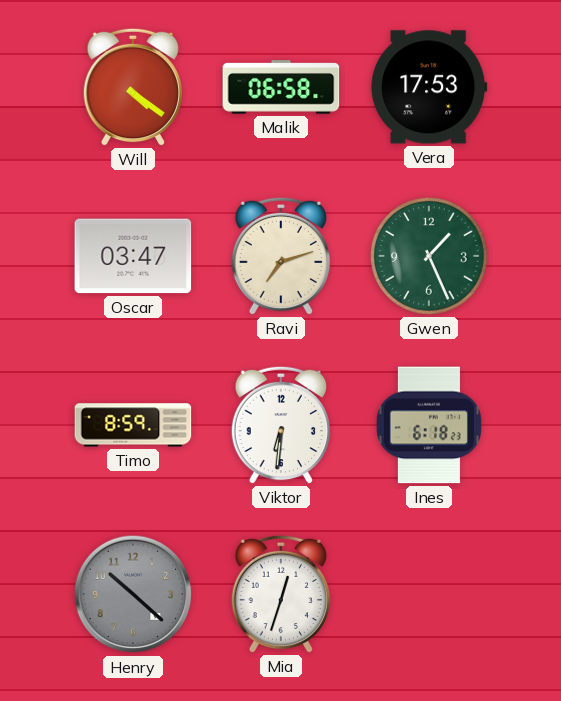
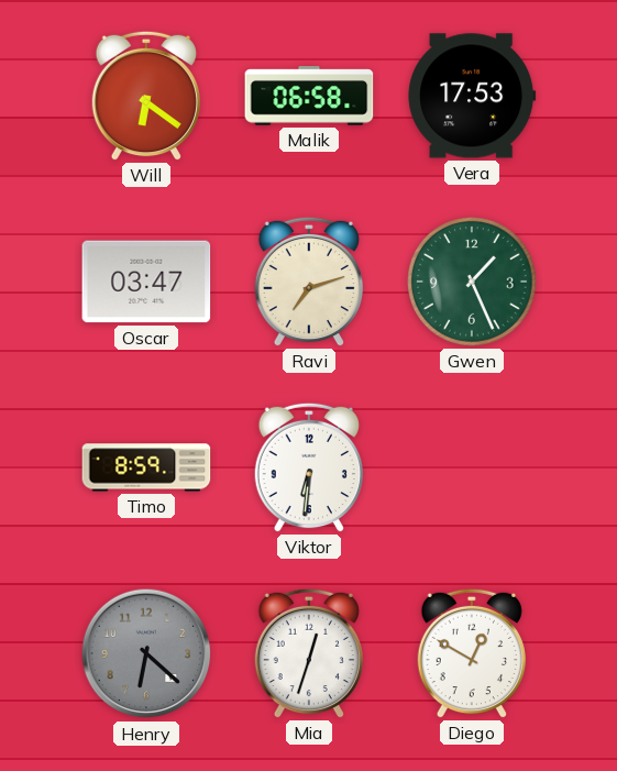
Will: 4:21 -> 6:21 (145, 96)
Ines: 6:18 -> none (429, 425)
Henry: 10:22 -> 6:22 (146, 653)
Diego: none -> 12:50 (471, 653)
